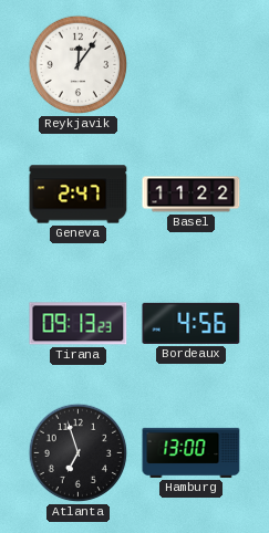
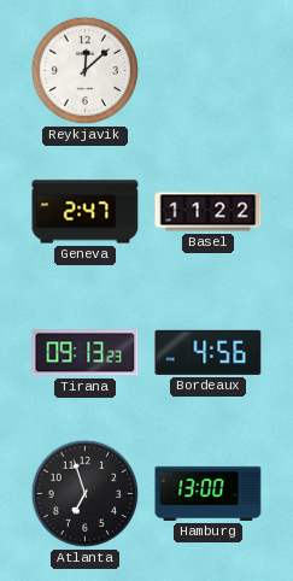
Reykjavik: 12:06 -> 12:08 (86, 71)
